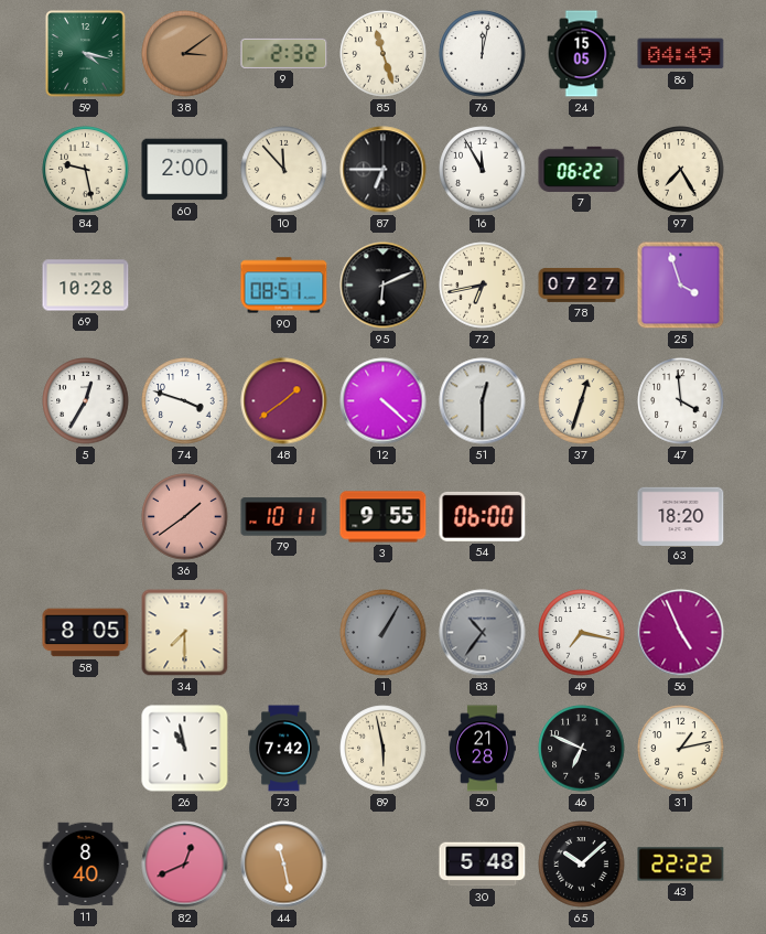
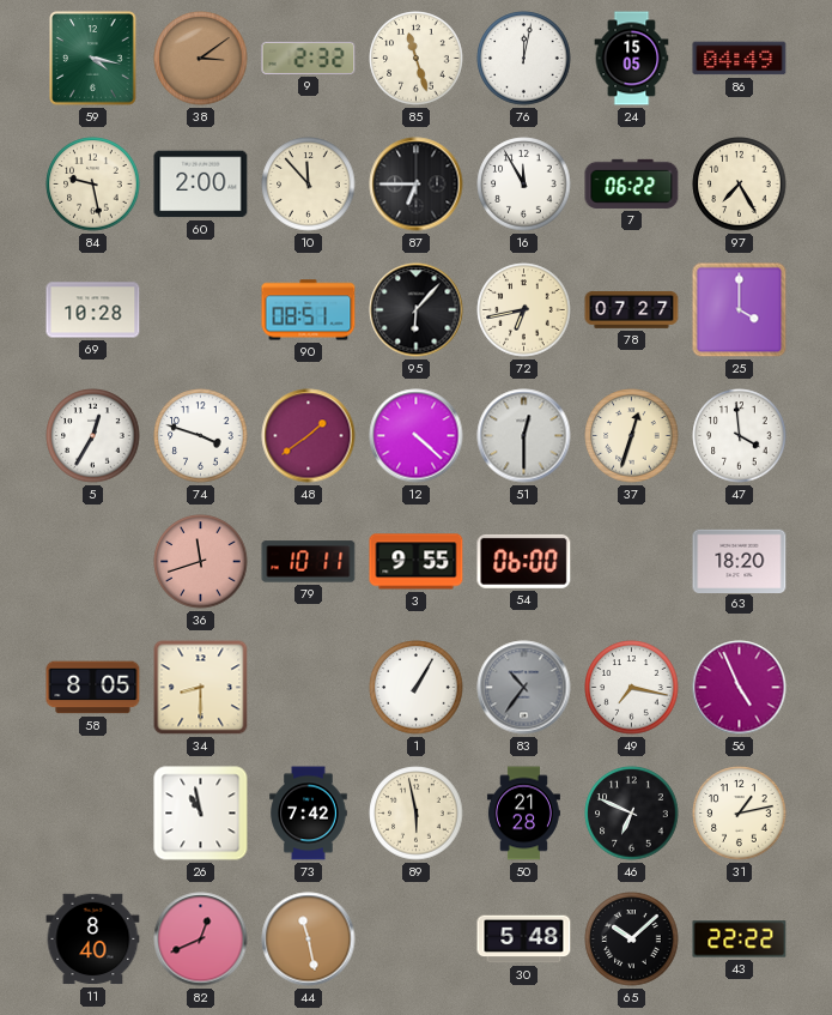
95: 6:11 -> 6:07 (417, 310)
25: 3:57 -> 4:00 (740, 310)
36: 1:39 -> 11:42 (201, 562)
34: 7:30 -> 8:30 (201, 688)
1 dial: grey -> white (417, 688)
